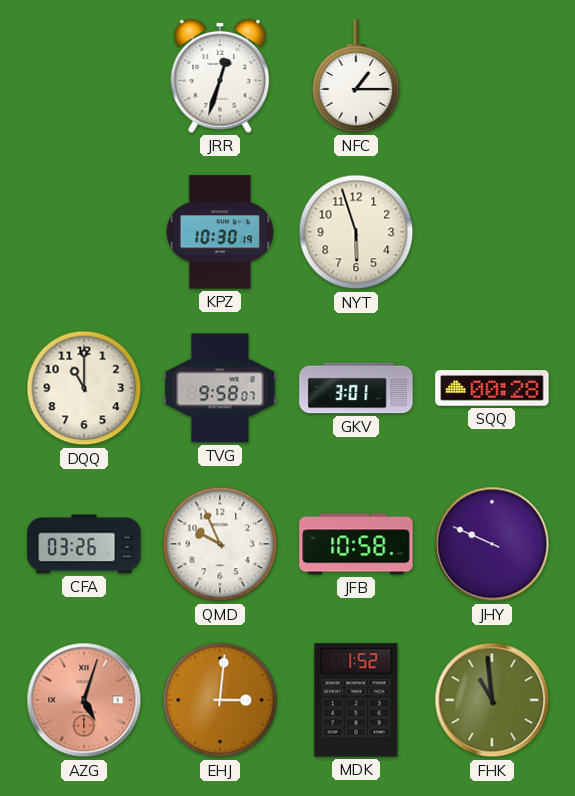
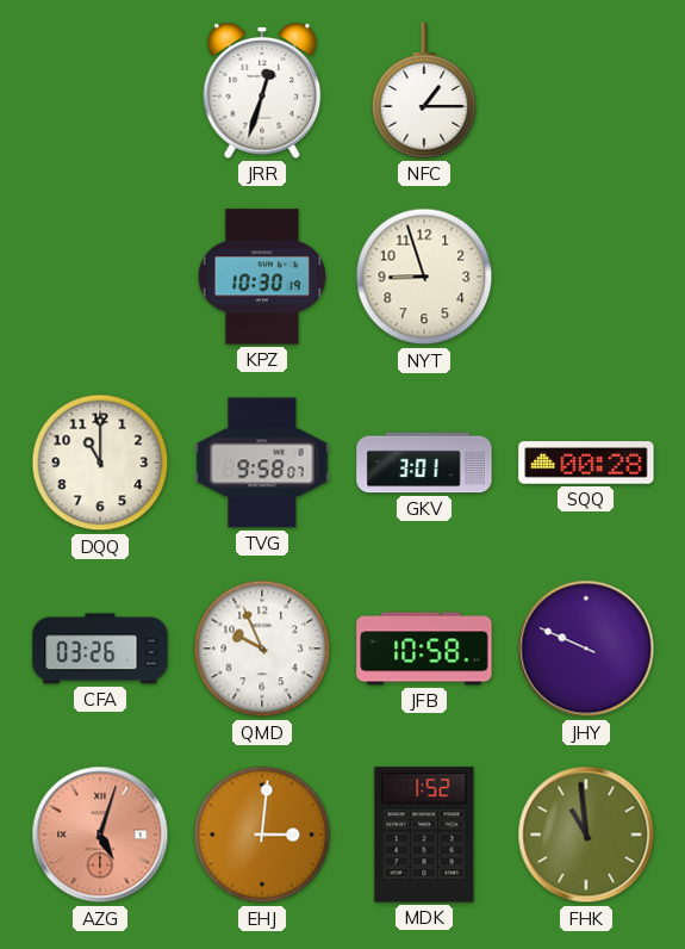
NYT: 5:57 -> 8:57 (424, 277)
